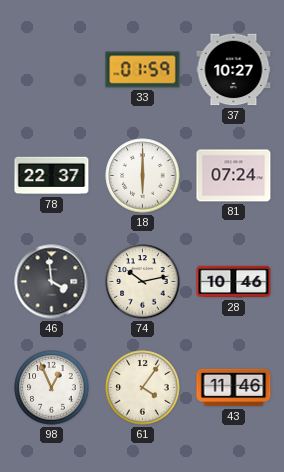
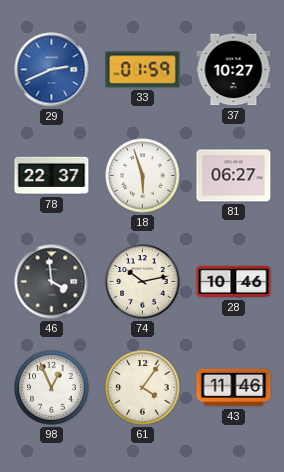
29: none -> 2:41 (52, 70)
18: 6:00 -> 5:57 (143, 176)
81: 07:24 -> 06:27 (234, 176)
